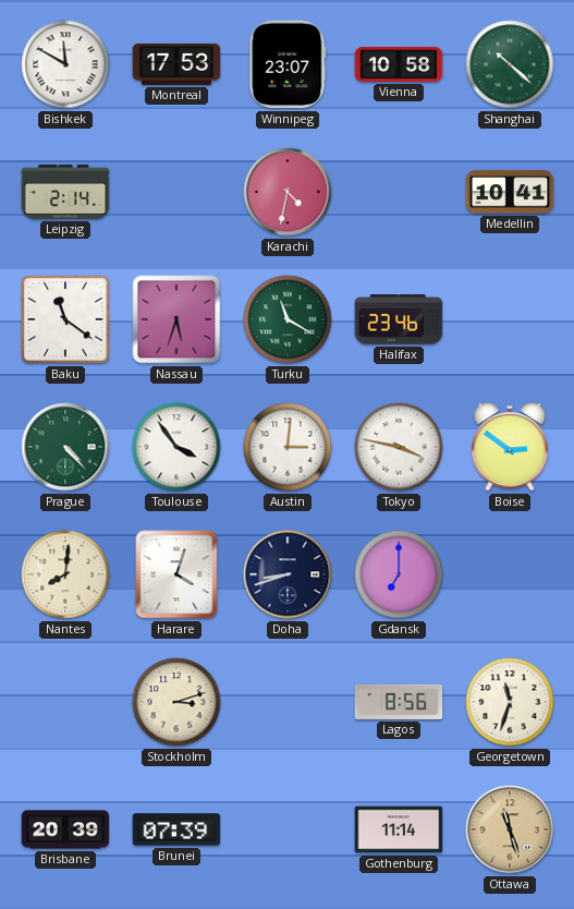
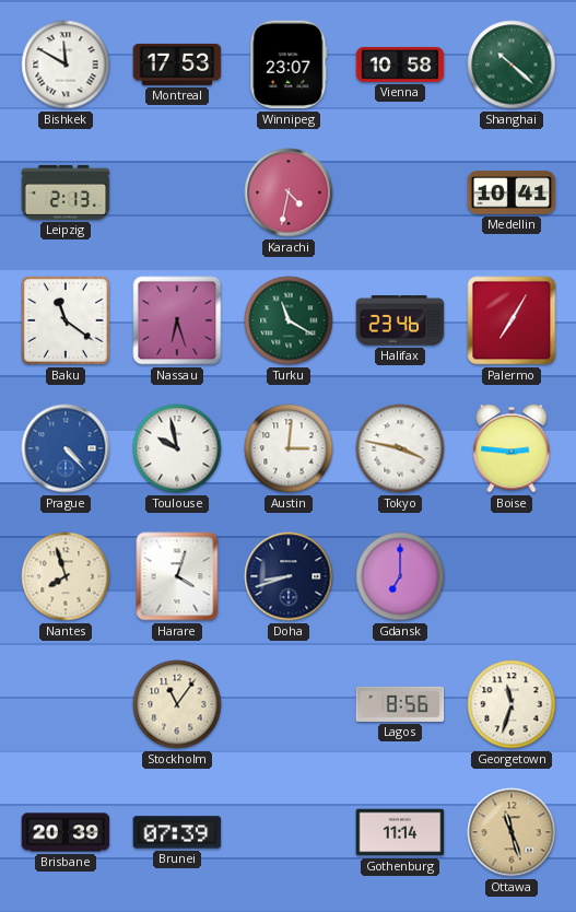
Leipzig: 2:14 -> 2:13 (66, 192)
Nassau: 5:33 -> 6:27 (177, 320)
Palermo: none -> 7:05 (512, 320)
Prague dial: green -> blue (66, 448)
Toulouse: 3:54 -> 9:58 (177, 448)
Boise: 2:51 -> 2:46 (512, 448)
Nantes: 8:01 -> 7:57 (66, 576)
Stockholm: 3:12 -> 11:06 (177, 704)
